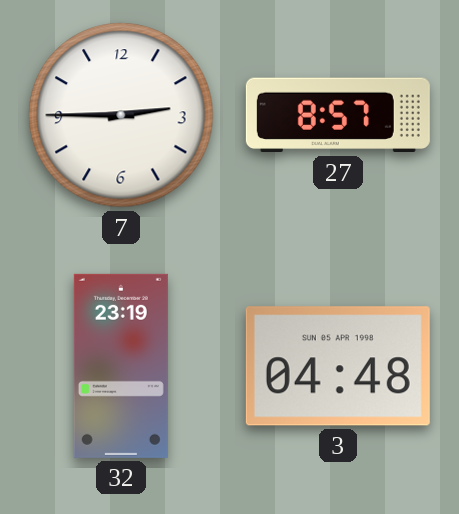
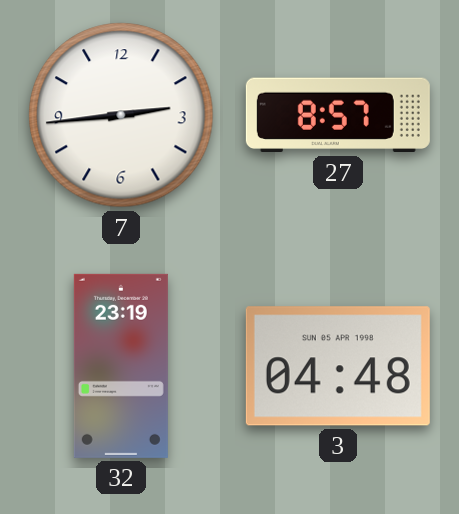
7: 2:45 -> 2:44 (121, 115)
